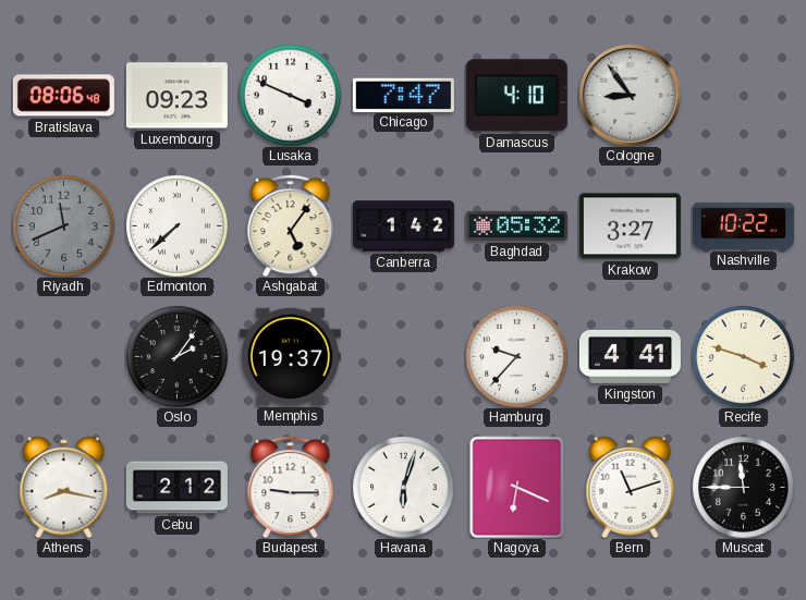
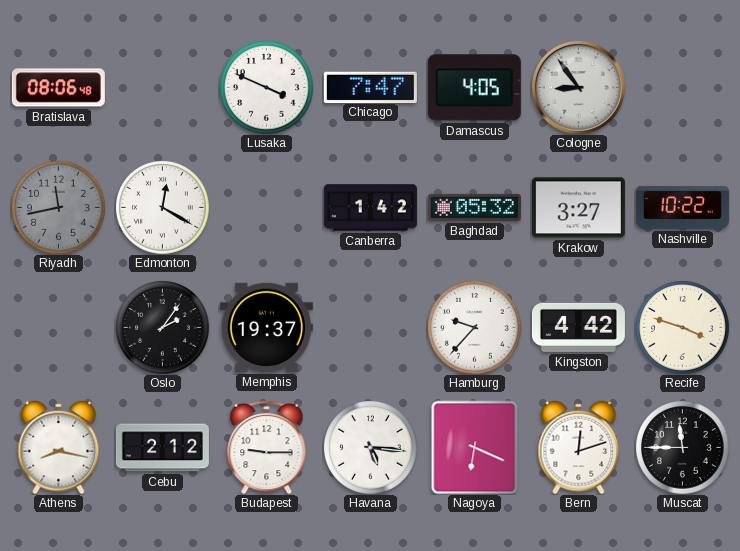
Luxembourg: 09:23 -> none (176, 96)
Damascus: 4:10 -> 4:05 (474, 88)
Riyadh: 11:41 -> 11:43 (58, 207)
Edmonton: 7:38 -> 12:20 (162, 207)
Ashgabat: 5:06 -> none (291, 225)
Kingston: 4:41 -> 4:42 (578, 327)
Havana: 6:03 -> 5:16 (370, 447)
Bern: 11:12 -> 12:12 (579, 447)
